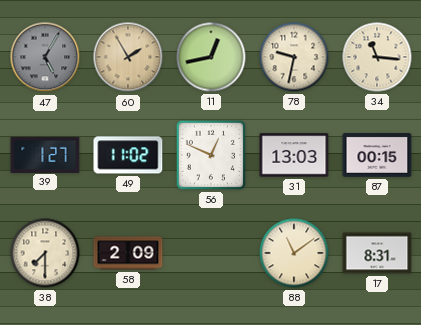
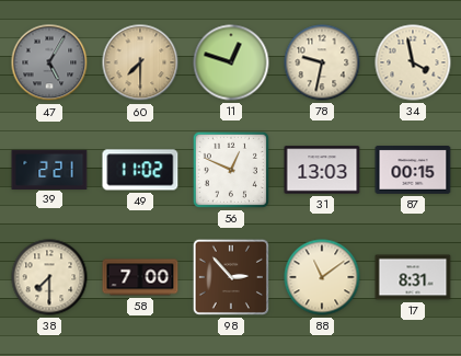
60: 1:55 -> 7:30 (140, 62)
11: 12:43 -> 12:48 (231, 62)
34: 11:16 -> 3:58 (413, 62)
39: 1:27 -> 2:21 (49, 169)
58: 2:09 -> 7:00 (140, 277)
98: none -> 2:53 (231, 277)
